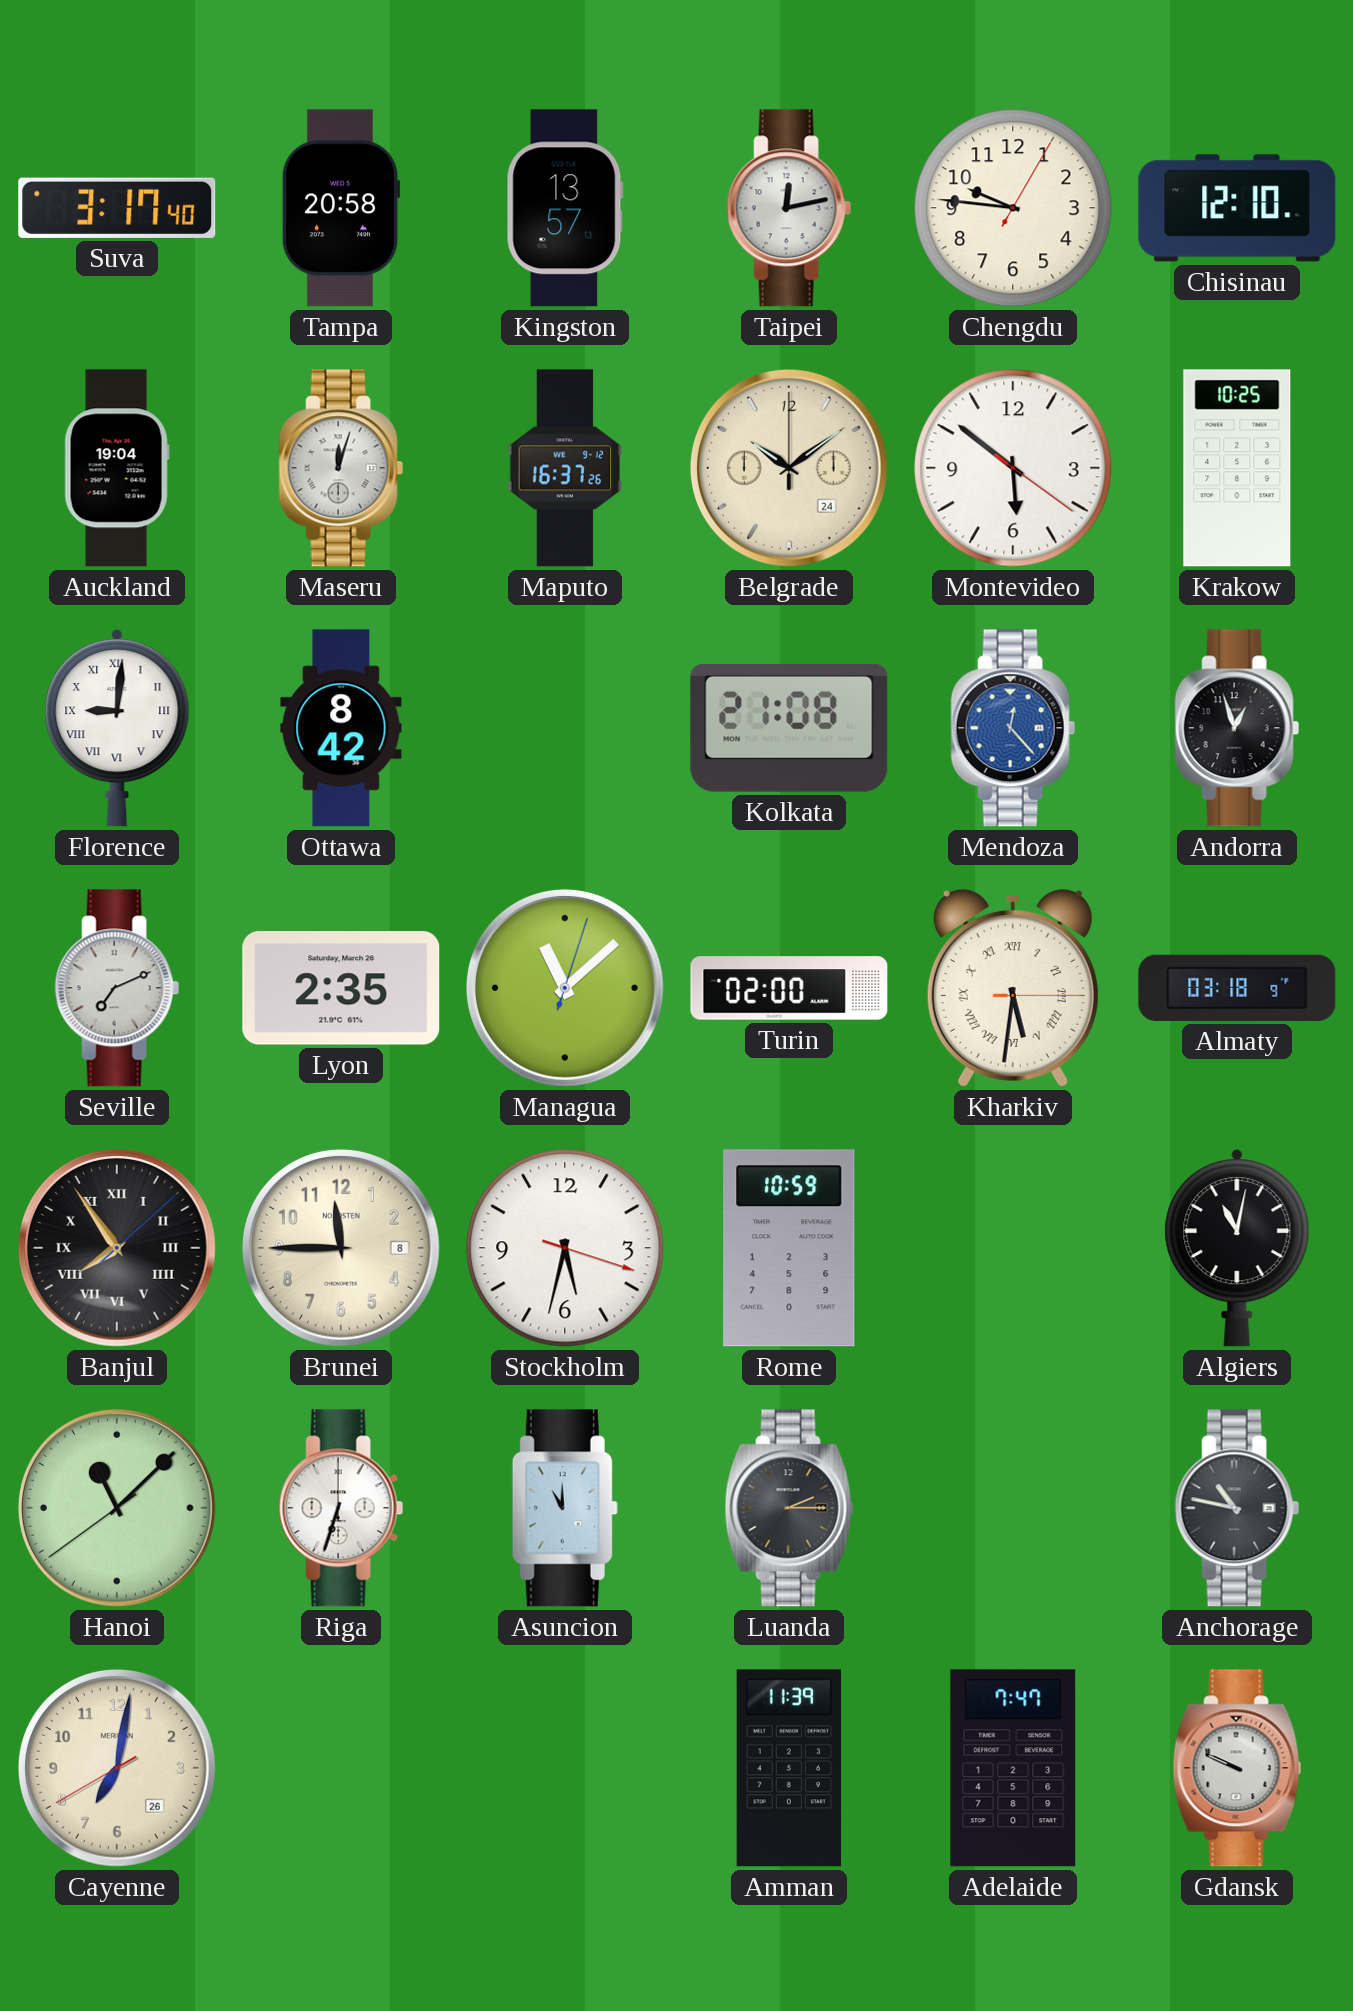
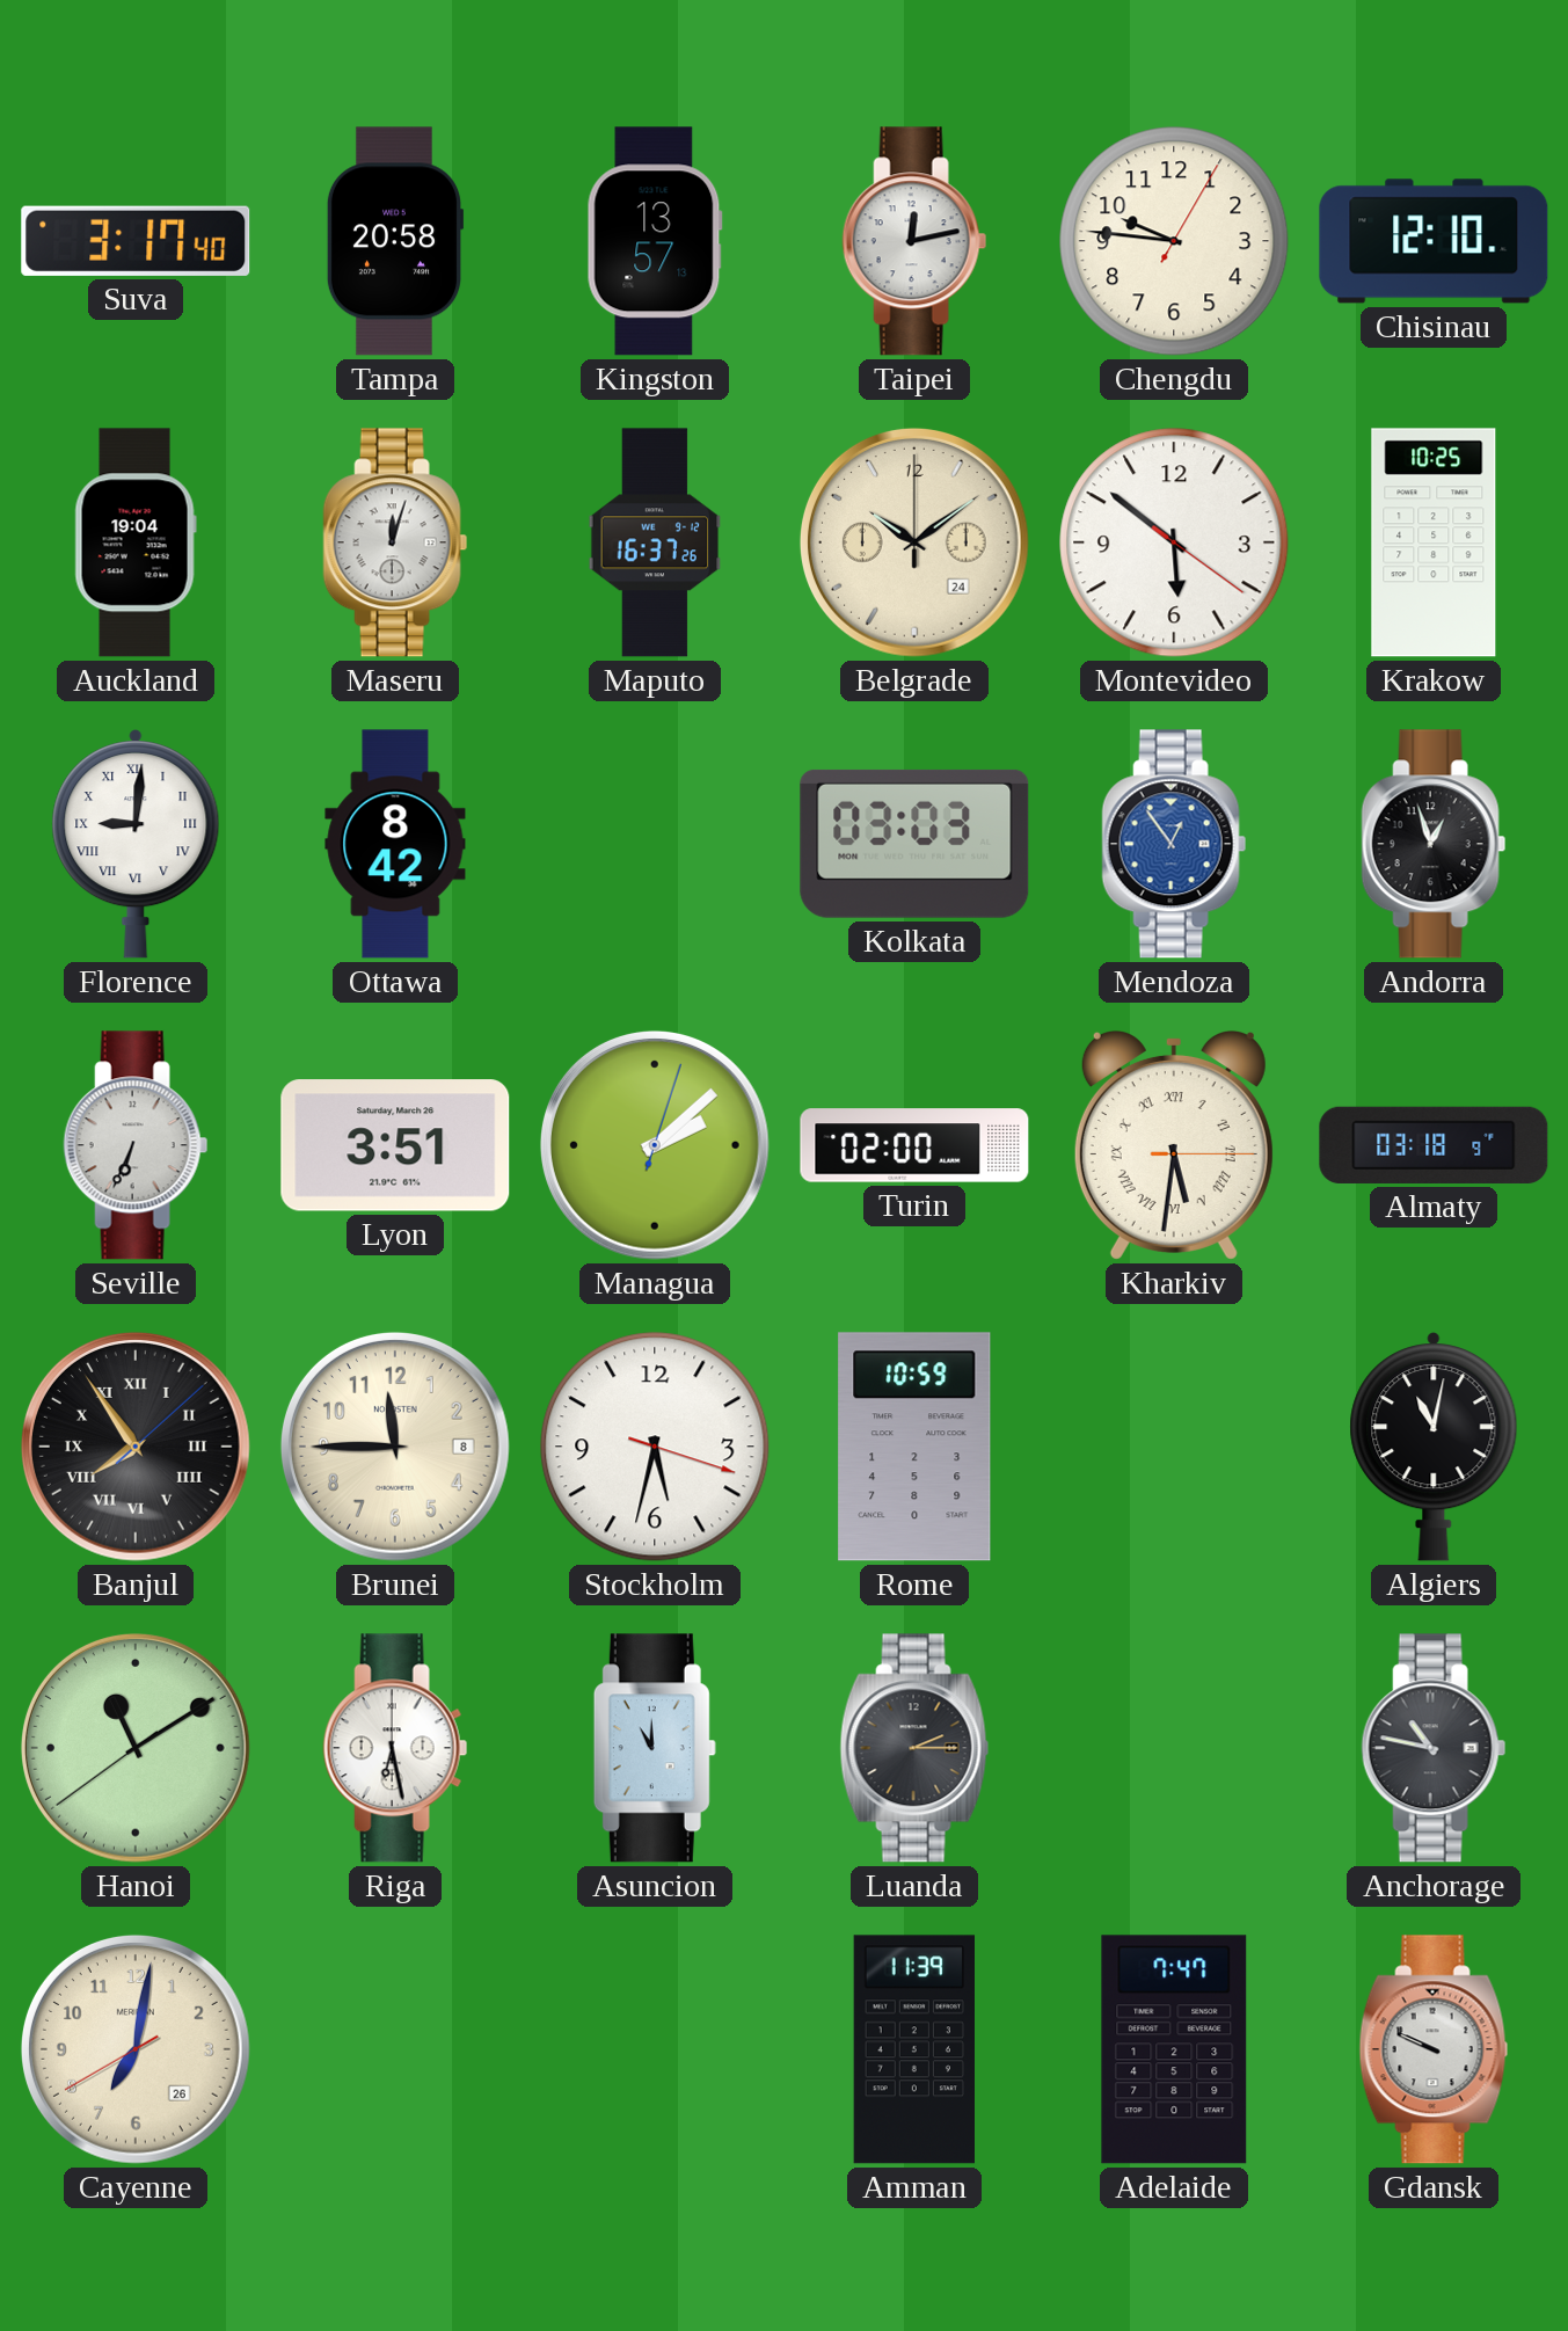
Kolkata: 21:08 -> 03:03 (914, 844)
Mendoza: 12:23 -> 12:54 (1174, 844)
Seville: 7:11 -> 6:34 (136, 1145)
Lyon: 2:35 -> 3:51 (395, 1145)
Managua: 11:08 -> 2:08 (655, 1145)
Hanoi: 11:07 -> 11:09 (136, 1748)
Riga: 6:33 -> 6:28 (395, 1748)
